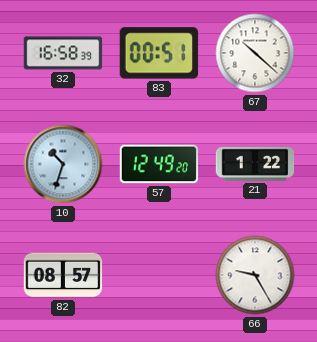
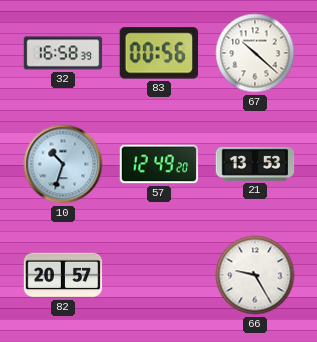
83: 00:51 -> 00:56 (159, 53)
21: 1:22 -> 13:53 (255, 164)
82: 08:57 -> 20:57 (63, 275)
